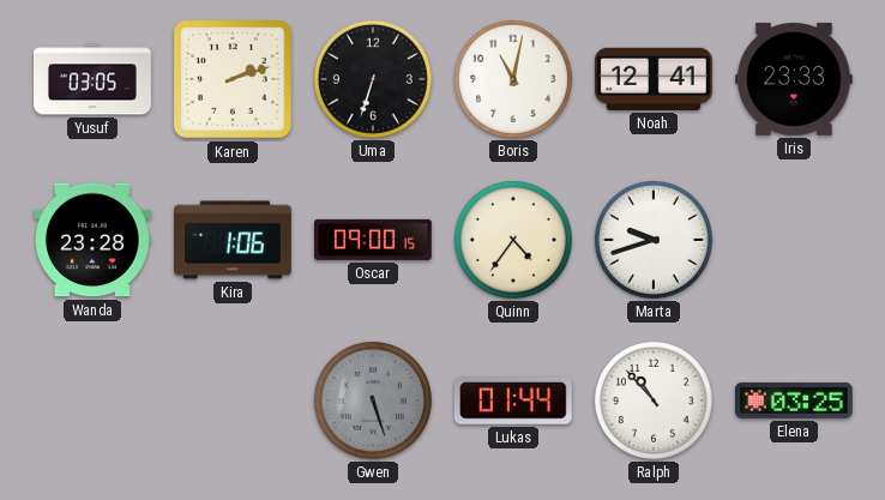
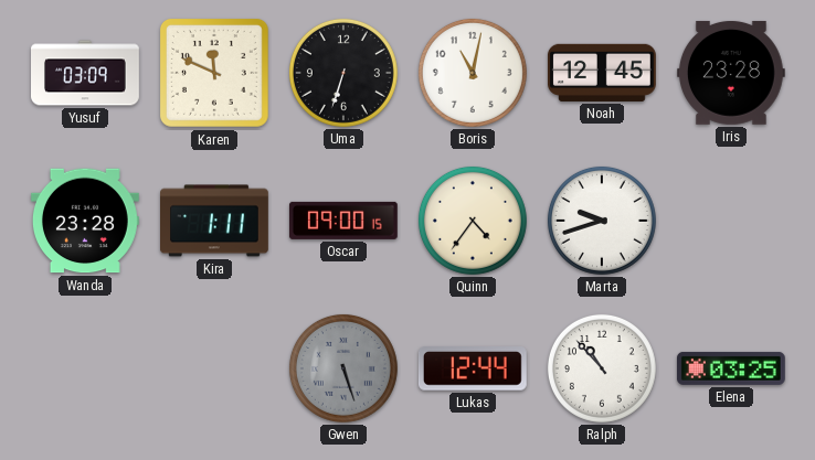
Yusuf: 03:05 -> 03:09 (86, 73)
Karen: 2:12 -> 11:49 (214, 73)
Noah: 12:41 -> 12:45 (602, 73)
Iris: 23:33 -> 23:28 (731, 73)
Kira: 1:06 -> 1:11 (215, 221)
Lukas: 01:44 -> 12:44 (473, 370)
